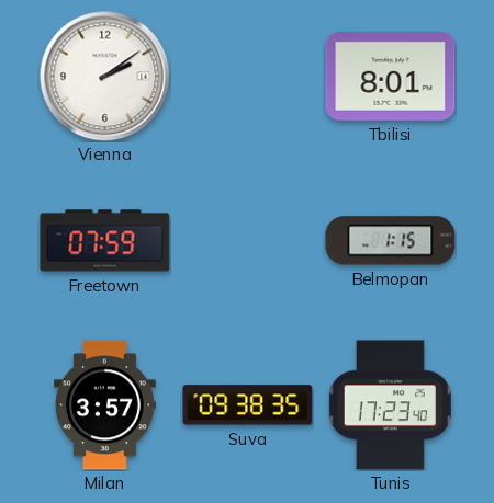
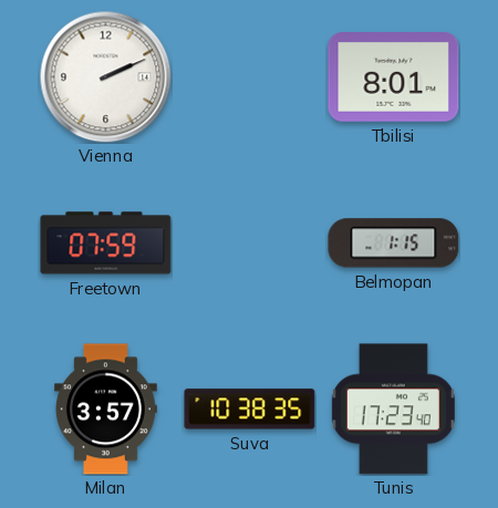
Vienna: 2:09 -> 2:11 (106, 77)
Suva: 09:38 -> 10:38 (250, 409)
